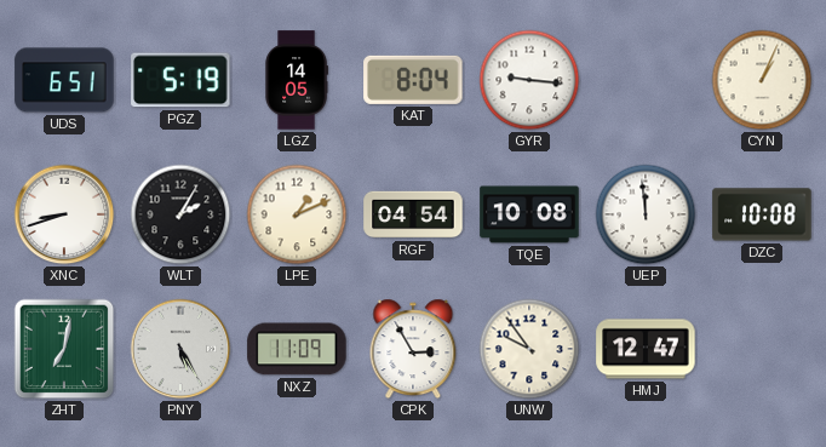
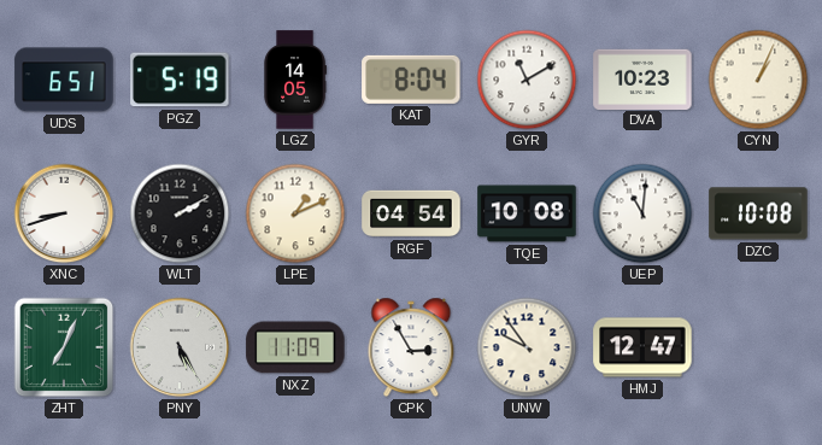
GYR: 9:16 -> 11:10 (527, 80)
DVA: none -> 10:23 (642, 78)
WLT: 2:05 -> 2:10 (180, 213)
UEP: 11:59 -> 11:01 (642, 213)
ZHT: 7:02 -> 7:04 (64, 347)
